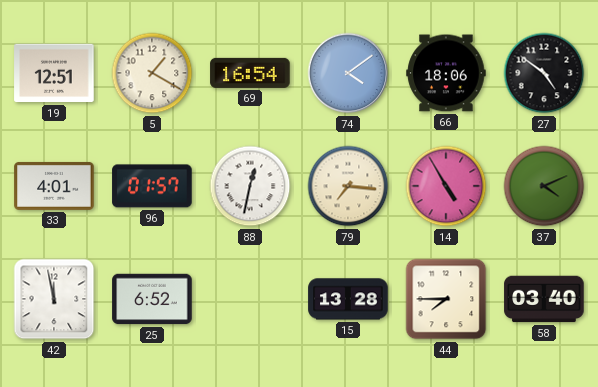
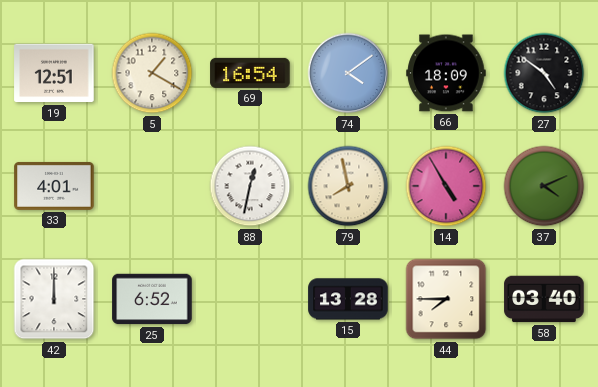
66: 18:06 -> 18:09 (446, 73)
96: 01:57 -> none (152, 186)
79: 7:16 -> 7:58 (348, 186)
42: 11:58 -> 12:00 (54, 299)
